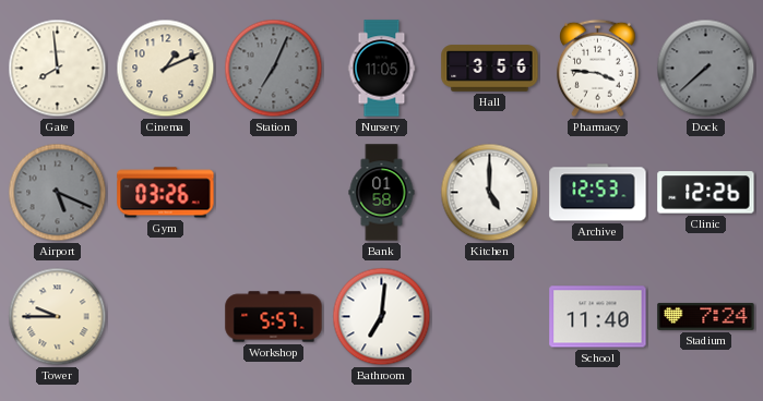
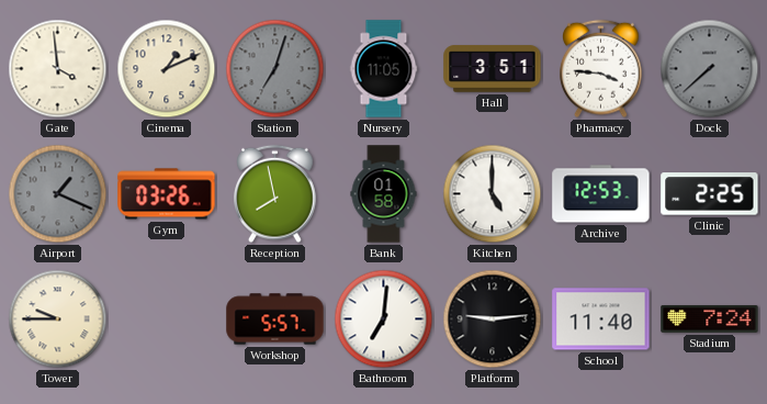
Gate: 7:59 -> 3:59 (58, 69)
Station: 7:04 -> 7:03 (275, 69)
Hall: 3:56 -> 3:51 (493, 69)
Airport: 5:19 -> 1:19 (58, 194)
Reception: none -> 7:58 (275, 194)
Clinic: 12:26 -> 2:25 (710, 194)
Platform: none -> 9:14 (493, 319)
